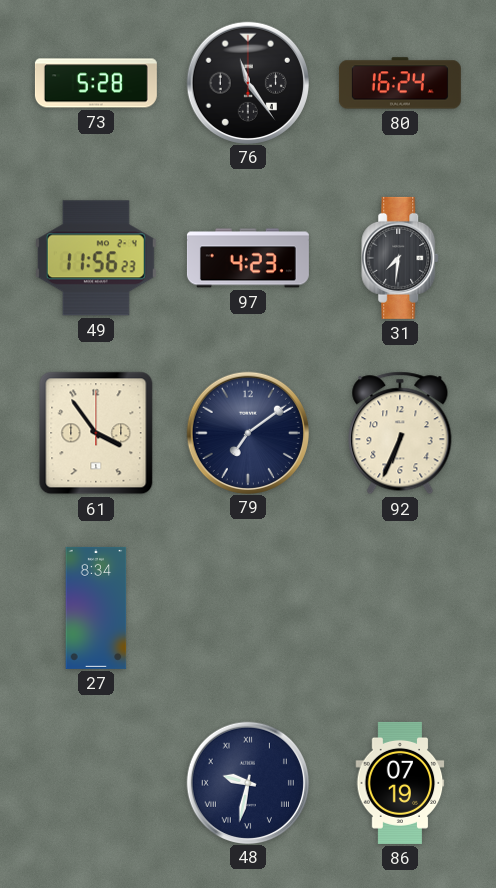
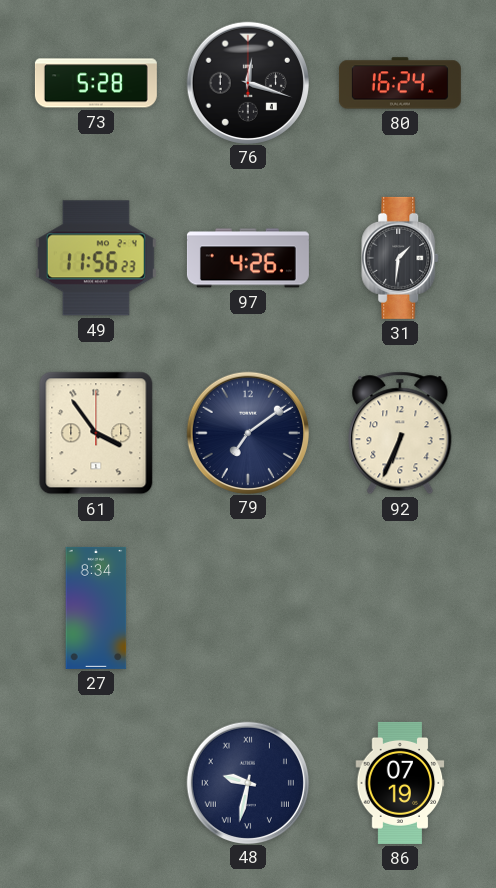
76: 11:24 -> 12:18 (247, 82)
97: 4:23 -> 4:26 (248, 258)
31: 7:31 -> 1:31 (401, 258)
